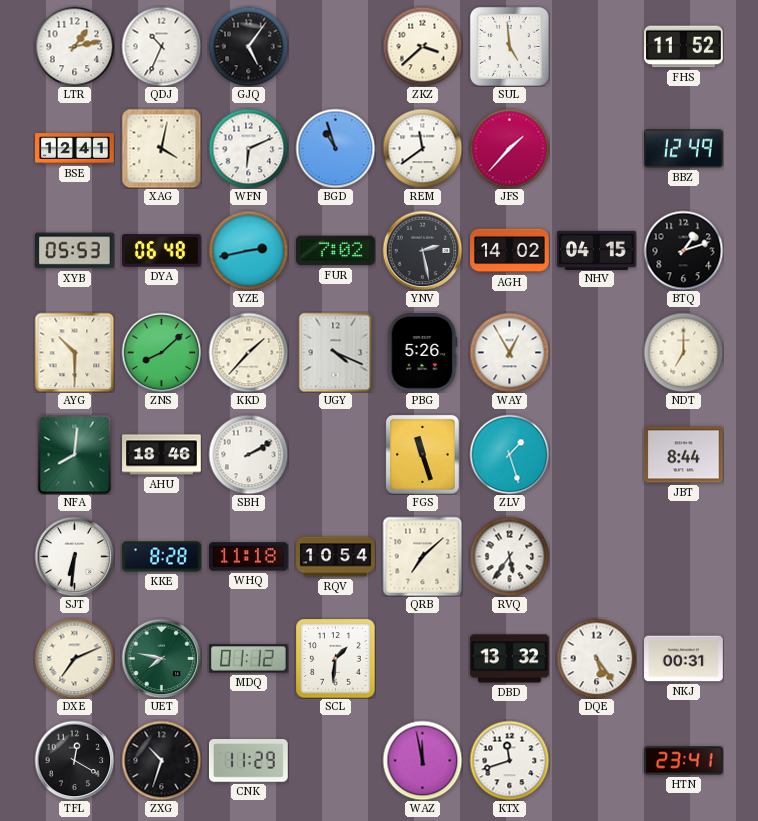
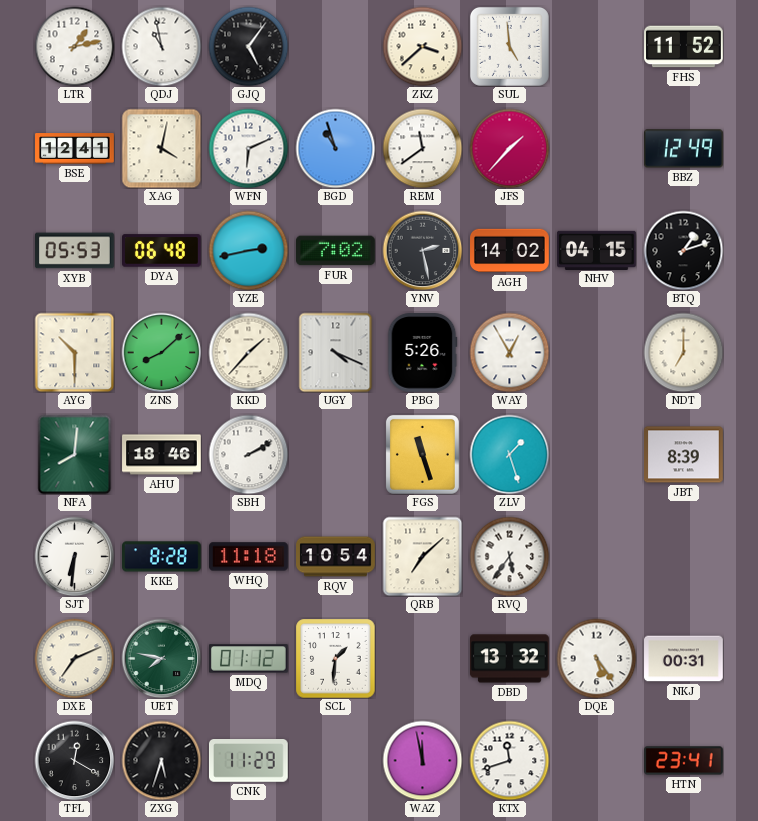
QDJ: 10:34 -> 10:58 (161, 46)
JBT: 8:44 -> 8:39 (684, 455)
ZXG: 10:33 -> 5:33 (161, 760)
